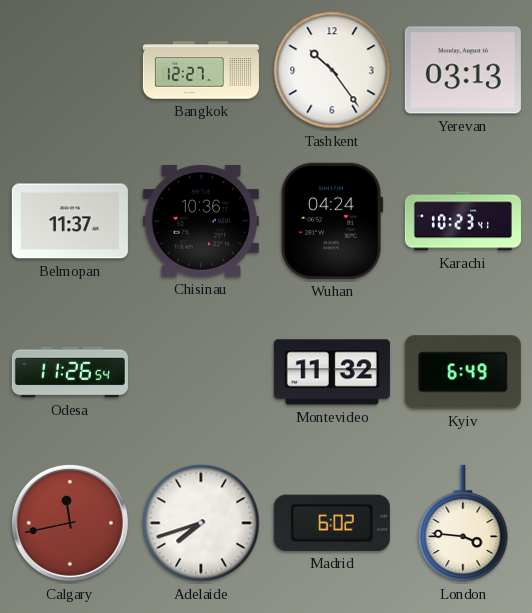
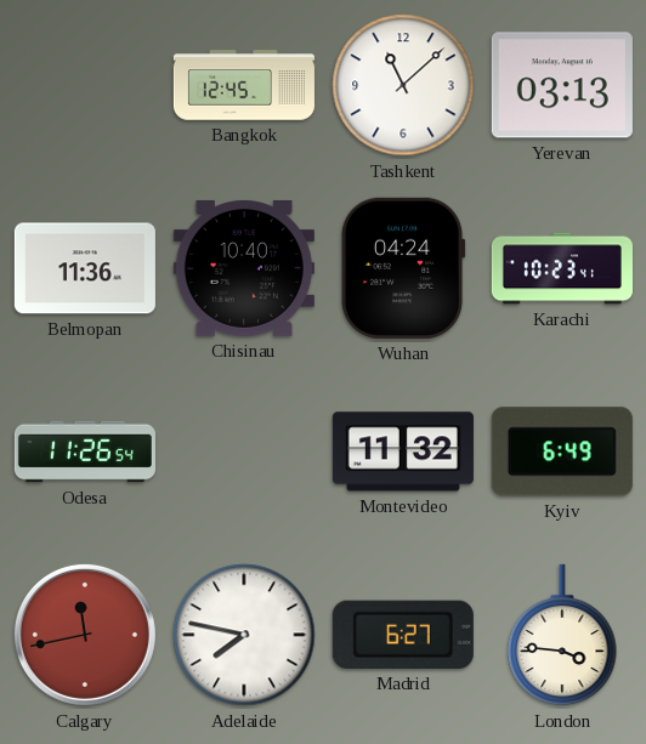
Bangkok: 12:27 -> 12:45 (244, 85)
Tashkent: 10:24 -> 11:08 (403, 85)
Belmopan: 11:37 -> 11:36 (85, 268)
Chisinau: 10:36 -> 10:40 (244, 268)
Adelaide: 7:42 -> 7:47 (244, 635)
Madrid: 6:02 -> 6:27 (403, 635)
